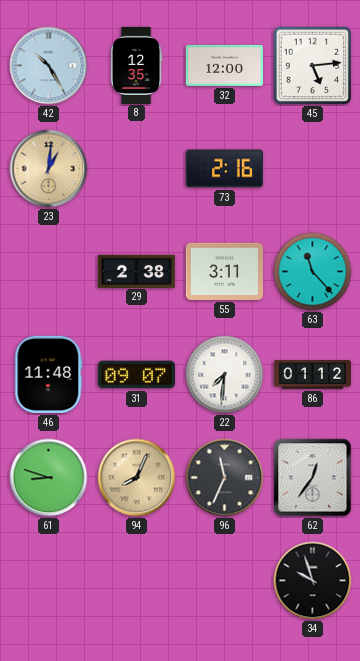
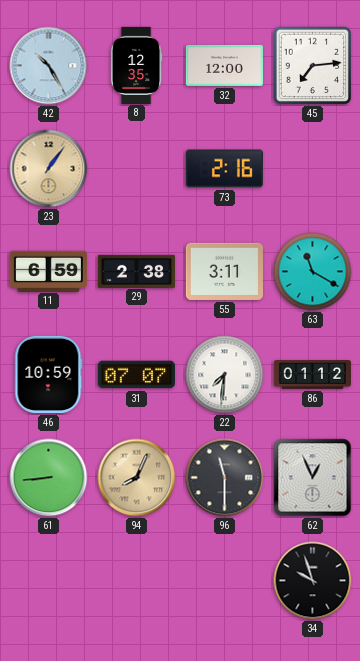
45: 5:14 -> 7:14 (313, 66)
23: 1:01 -> 1:06 (49, 169)
11: none -> 6:59 (48, 271)
63: 11:23 -> 11:20 (313, 272)
46: 11:48 -> 10:59 (48, 374)
31: 09:07 -> 07:07 (136, 375)
61: 8:48 -> 8:44 (49, 478)
96: 11:34 -> 11:30 (225, 478)
62: 12:36 -> 12:56 (313, 478)
